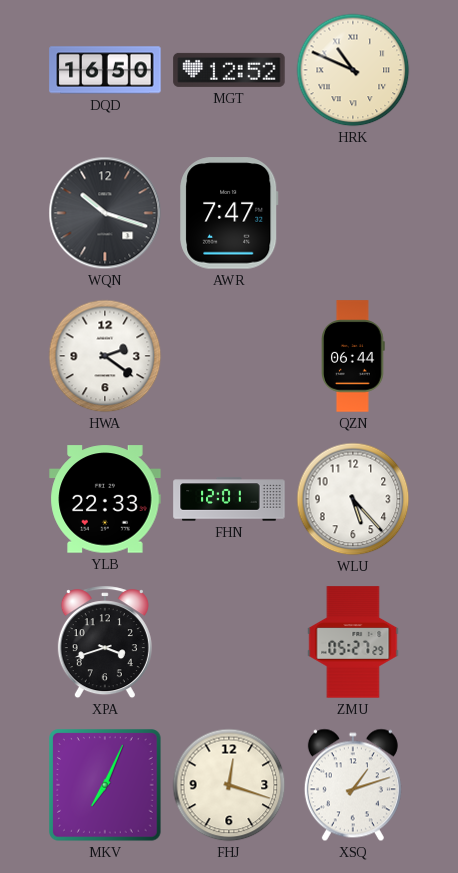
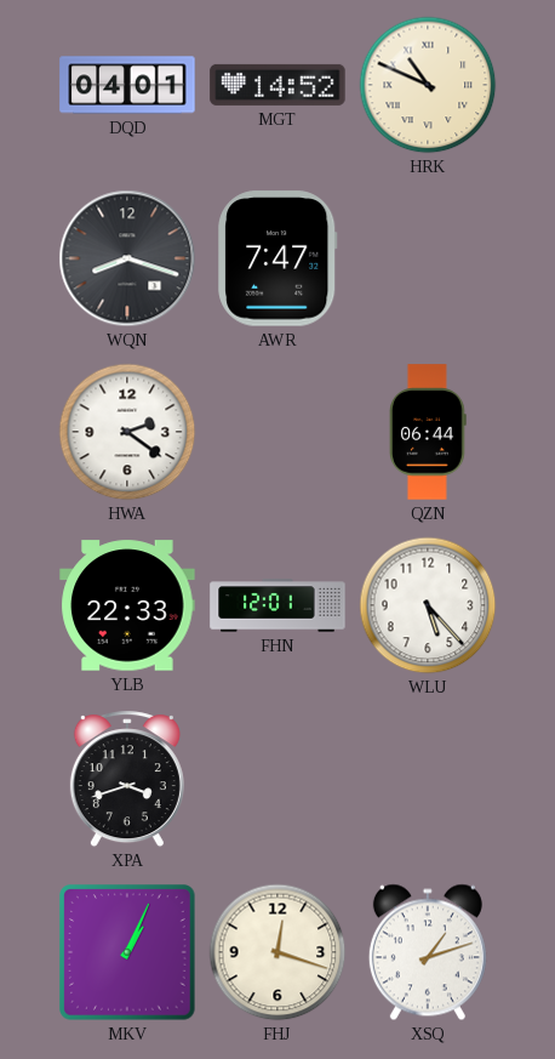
DQD: 16:50 -> 04:01 (127, 85)
MGT: 12:52 -> 14:52 (277, 85)
WQN: 10:18 -> 8:18 (127, 258)
ZMU: 05:27 -> none (353, 642)
MKV: 7:04 -> 1:04 (127, 952)
